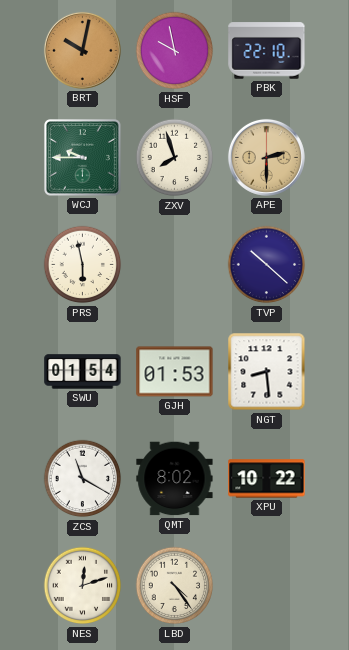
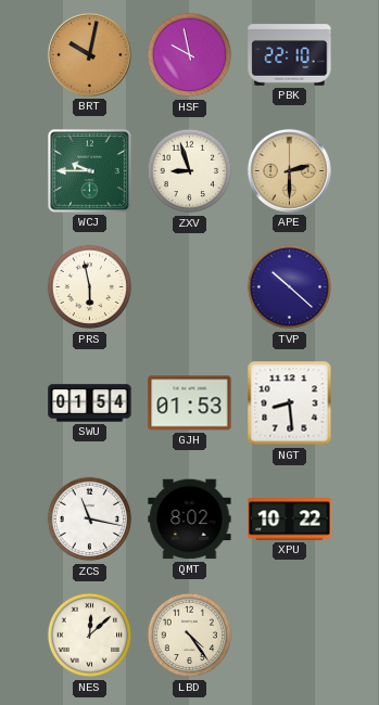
ZXV: 7:57 -> 8:57 (190, 171)
ZCS: 11:20 -> 11:17 (90, 520)
NES: 12:12 -> 12:08 (90, 636)
